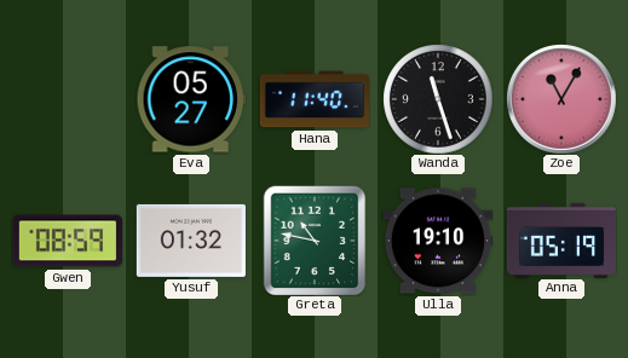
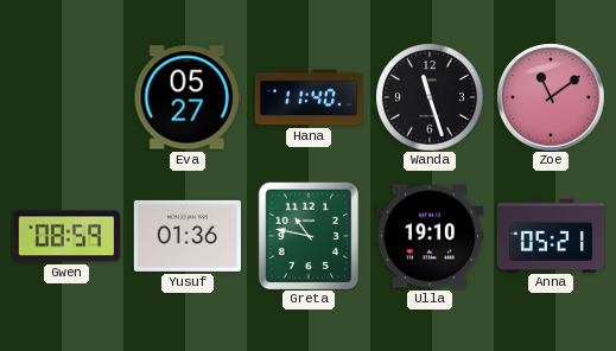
Zoe: 11:05 -> 11:09 (551, 97)
Yusuf: 01:32 -> 01:36 (188, 236)
Anna: 05:19 -> 05:21 (550, 235)
